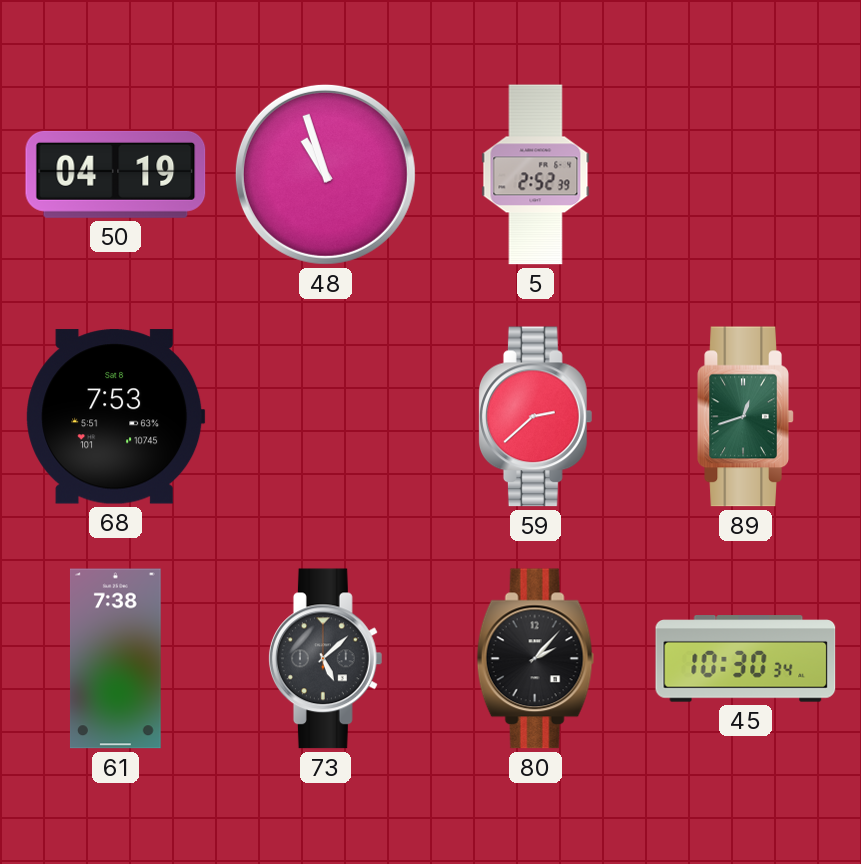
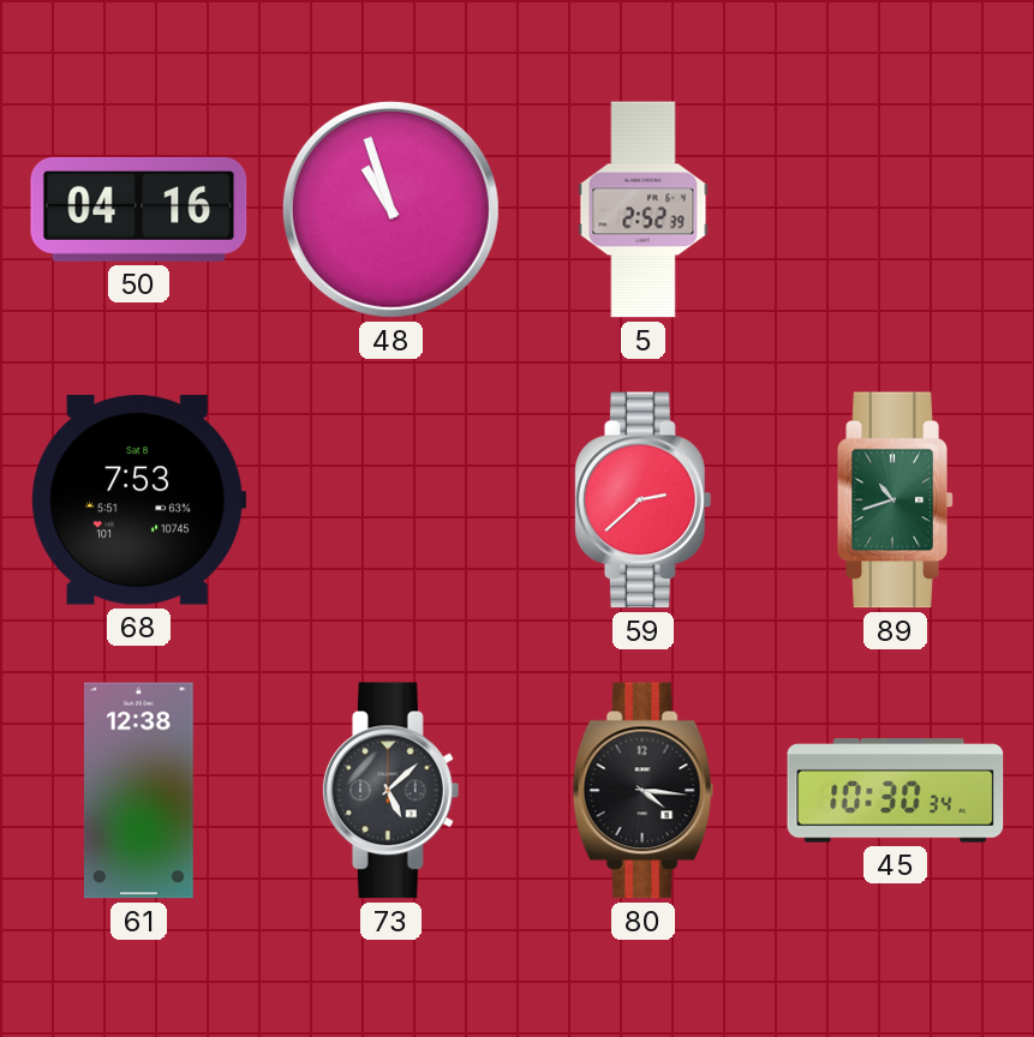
50: 04:19 -> 04:16 (139, 209)
89: 12:42 -> 10:42 (896, 500)
61: 7:38 -> 12:38 (139, 791)
80: 2:07 -> 4:16 (644, 791)
